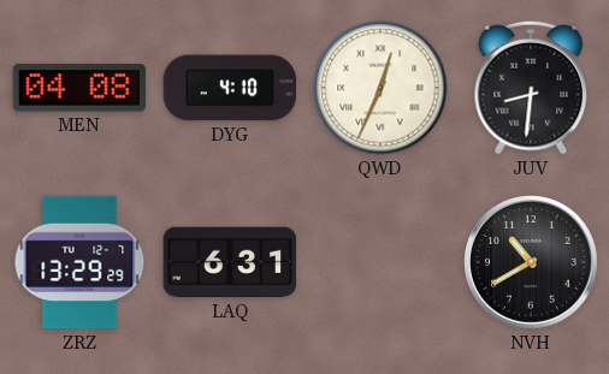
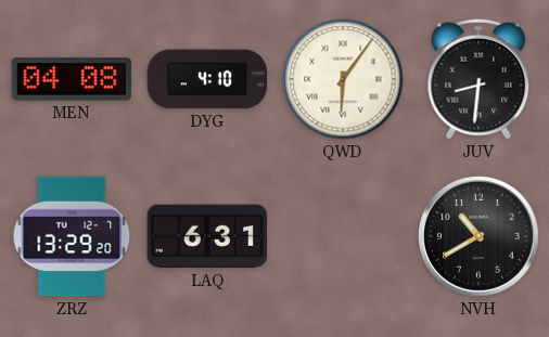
QWD: 12:34 -> 6:06 (343, 79)
ZRZ: 13:29:29 -> 13:29:20 (72, 236)
